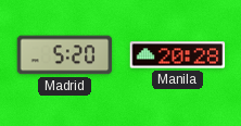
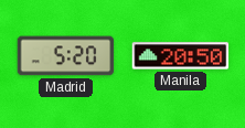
Manila: 20:28 -> 20:50 (181, 56)
